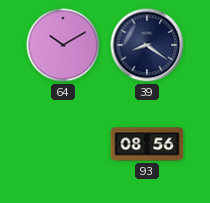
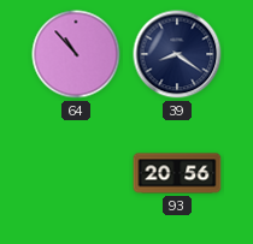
64: 10:10 -> 10:53 (76, 54)
93: 08:56 -> 20:56 (177, 173)
